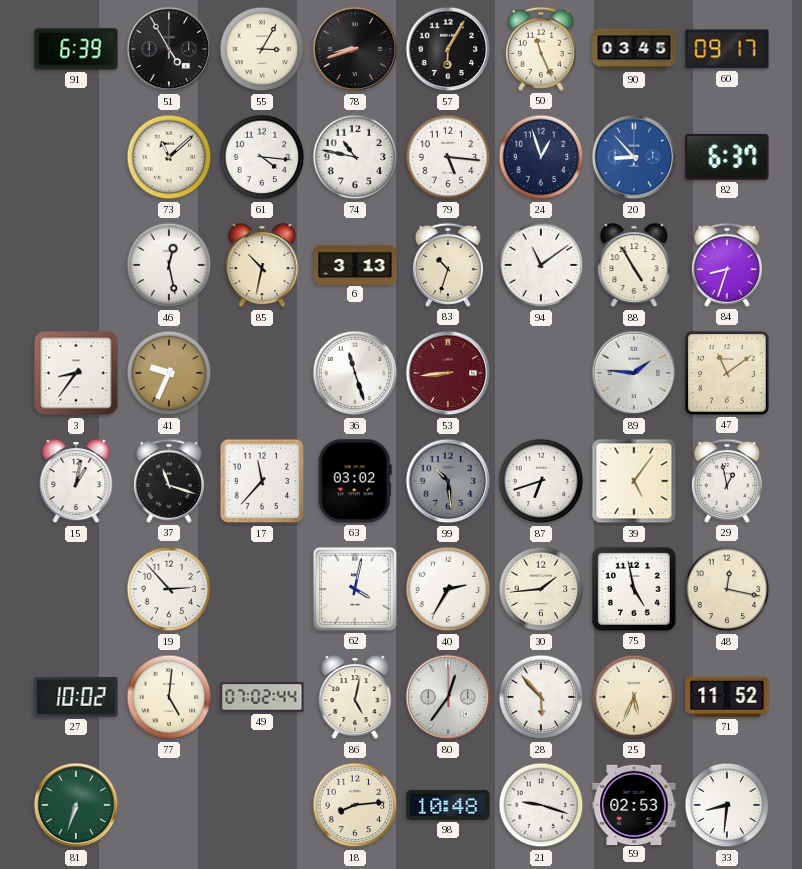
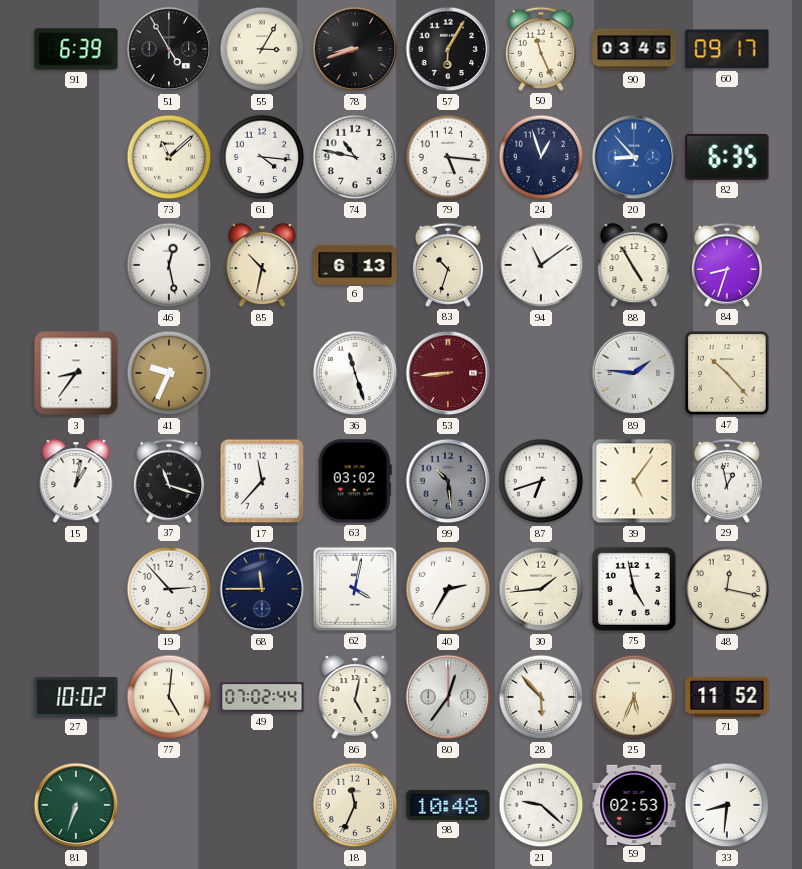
82: 6:37 -> 6:35 (727, 157)
6: 3:13 -> 6:13 (355, 264)
47: 11:09 -> 10:23 (727, 373)
68: none -> 11:45 (262, 589)
18: 8:14 -> 11:34 (355, 805)
21: 9:18 -> 9:22 (541, 805)
